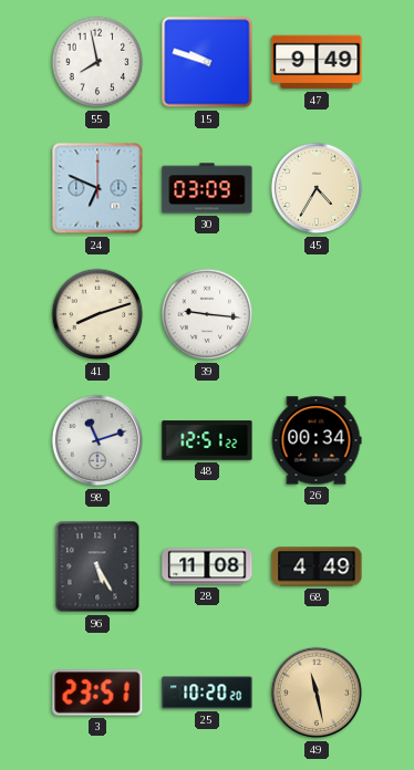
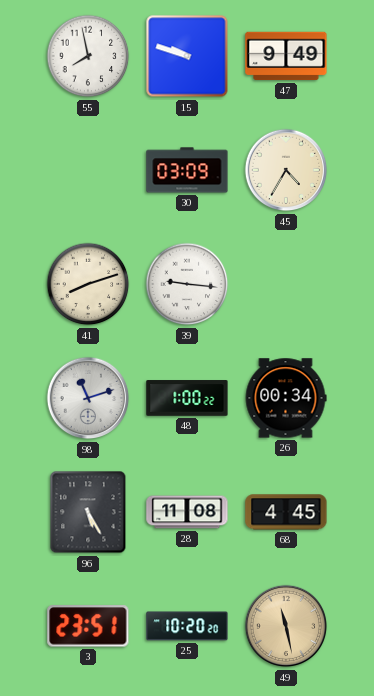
24: 6:49 -> none (97, 188)
48: 12:51 -> 1:00 (187, 398)
68: 4:49 -> 4:45 (286, 512)
